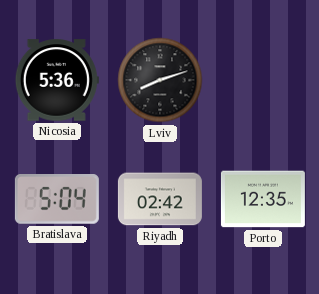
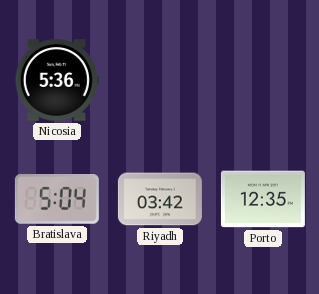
Lviv: 8:12 -> none (160, 80)
Riyadh: 02:42 -> 03:42 (160, 199)
